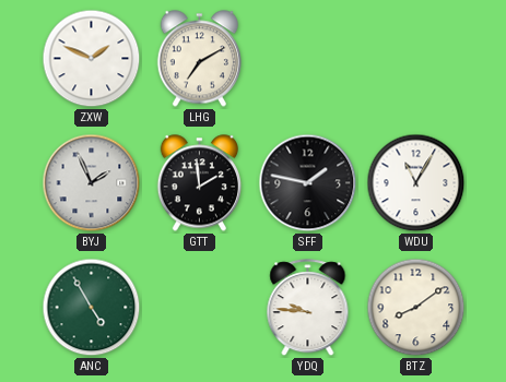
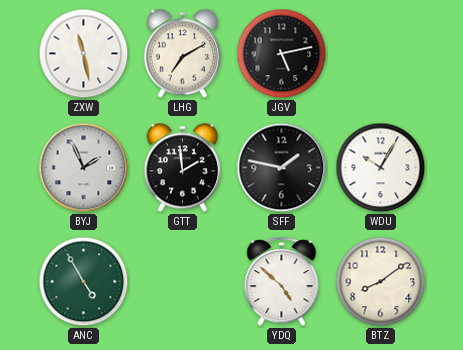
ZXW: 1:49 -> 11:28 (84, 54)
JGV: none -> 5:13 (282, 54)
WDU: 11:05 -> 10:05 (381, 168)
YDQ: 9:46 -> 4:52 (282, 282)
